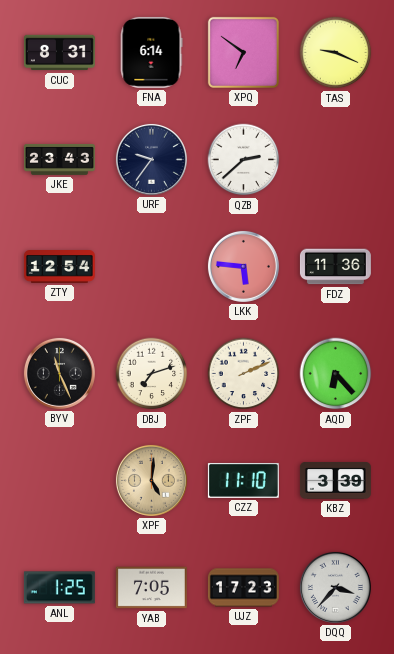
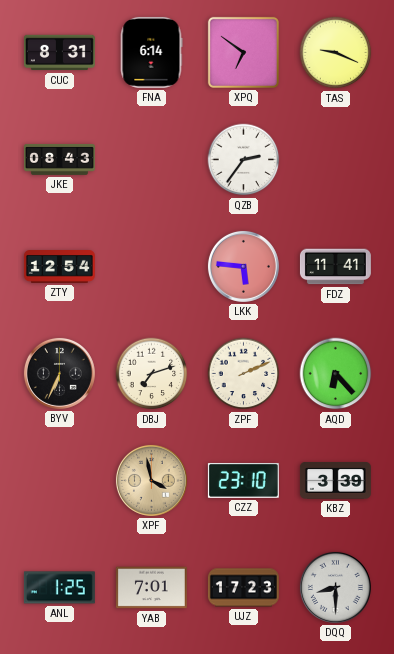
JKE: 23:43 -> 08:43 (59, 159)
URF: 9:36 -> none (151, 159)
QZB: 2:38 -> 2:36 (244, 160)
FDZ: 11:36 -> 11:41 (335, 267)
BYV: 11:26 -> 6:34 (59, 373)
XPF: 5:01 -> 3:58 (151, 480)
CZZ: 11:10 -> 23:10 (243, 480)
YAB: 7:05 -> 7:01 (151, 588)
DQQ: 3:37 -> 8:30 (335, 587)
